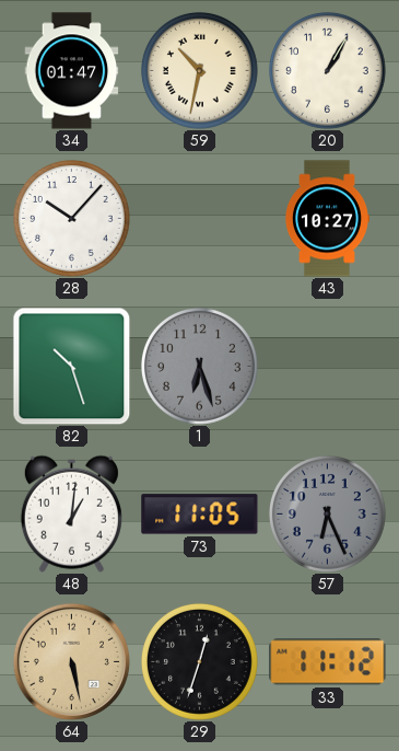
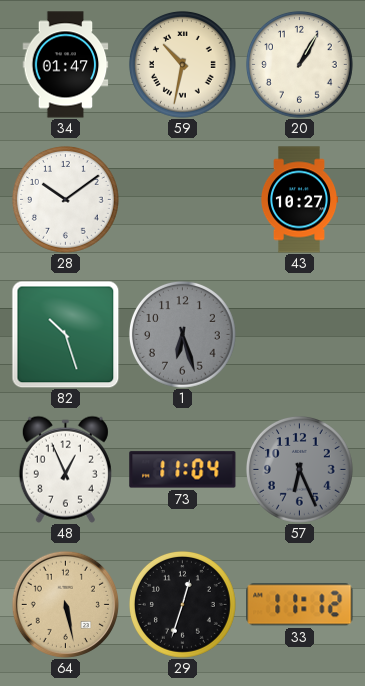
28: 10:07 -> 10:09 (66, 200)
48: 1:01 -> 12:56 (65, 469)
73: 11:05 -> 11:04 (183, 470)
